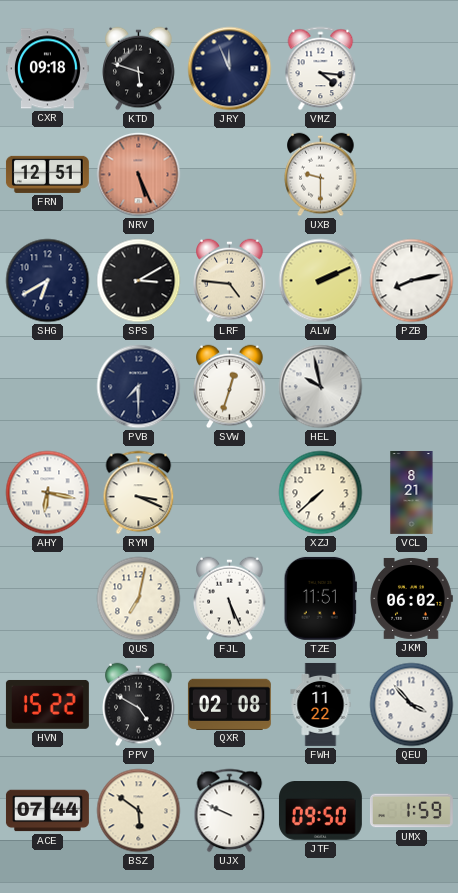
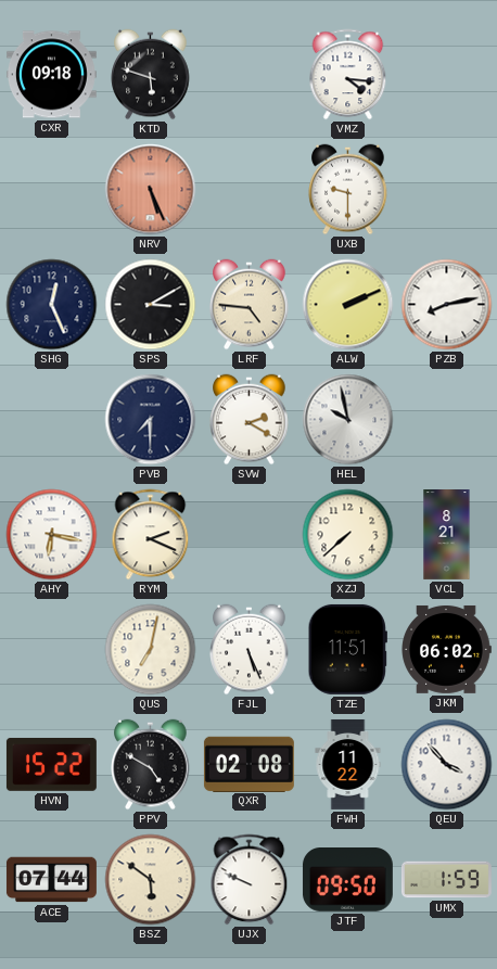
JRY: 11:56 -> none (230, 69)
FRN: 12:51 -> none (47, 174)
SHG: 6:40 -> 12:26 (52, 305)
SVW: 12:33 -> 2:20 (250, 420)
RYM: 3:19 -> 2:19 (151, 535)
